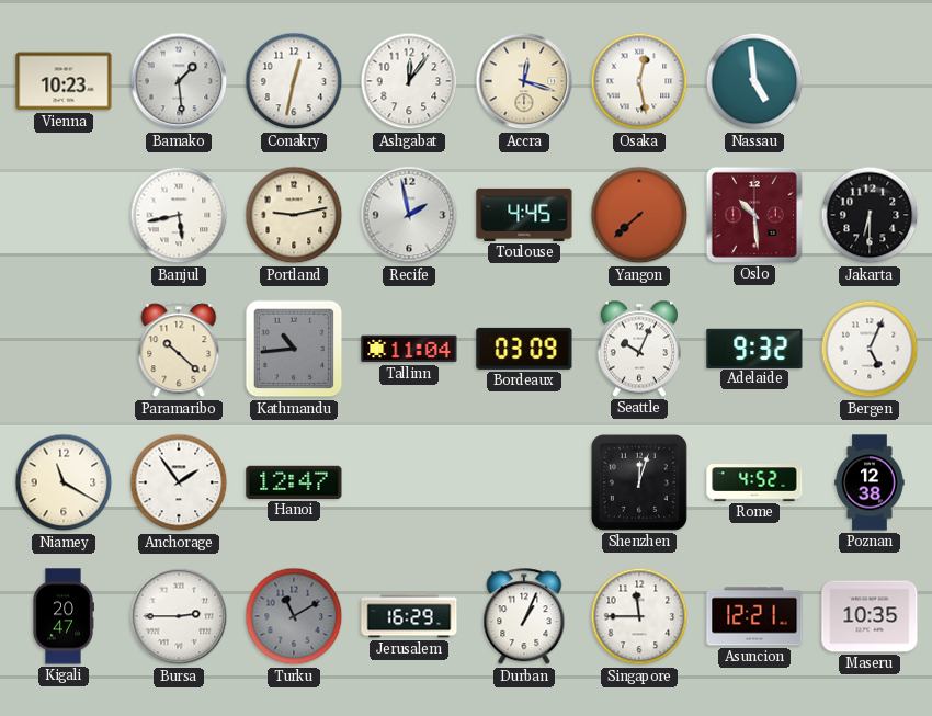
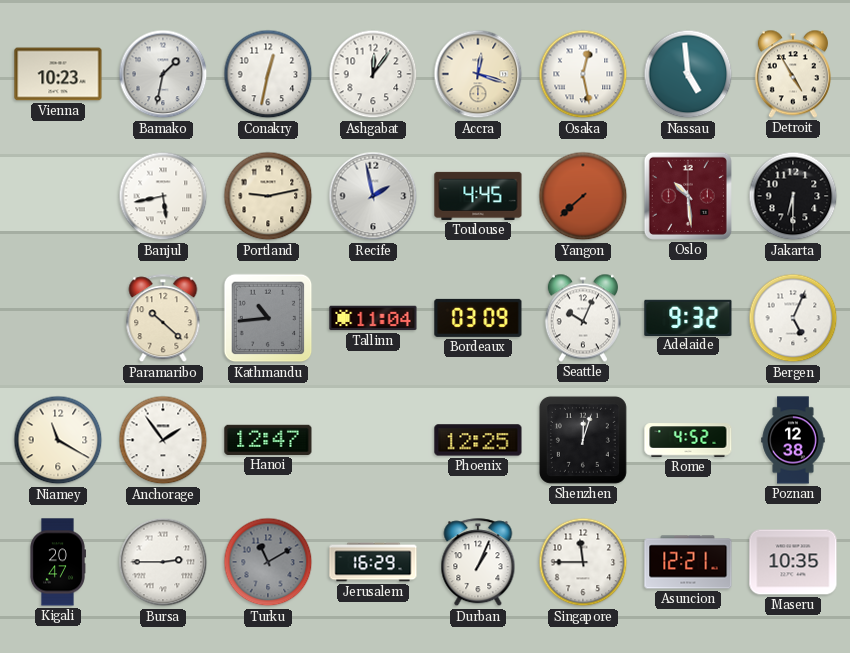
Bamako: 1:29 -> 1:32 (163, 74)
Detroit: none -> 4:55 (793, 74)
Phoenix: none -> 12:25 (478, 440)
